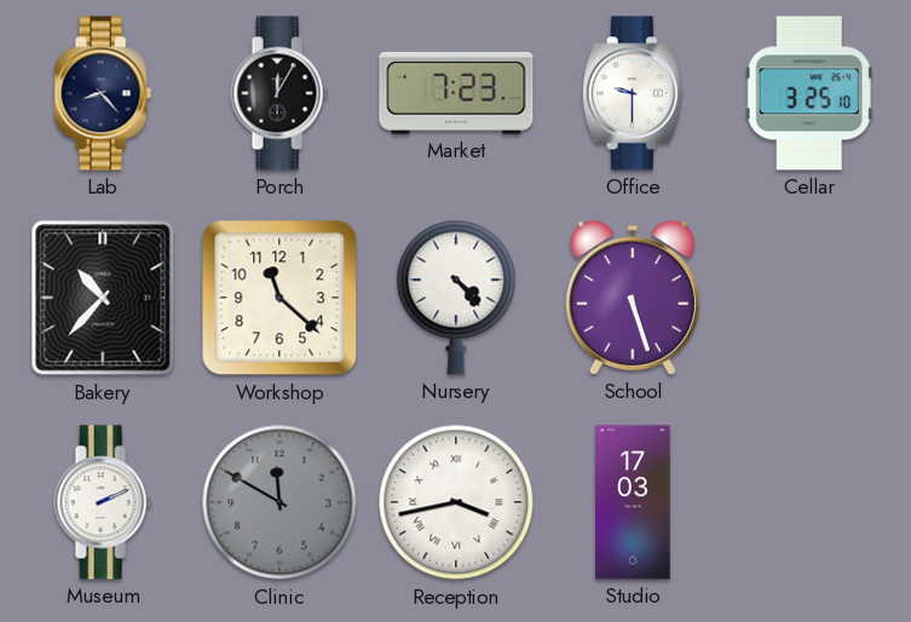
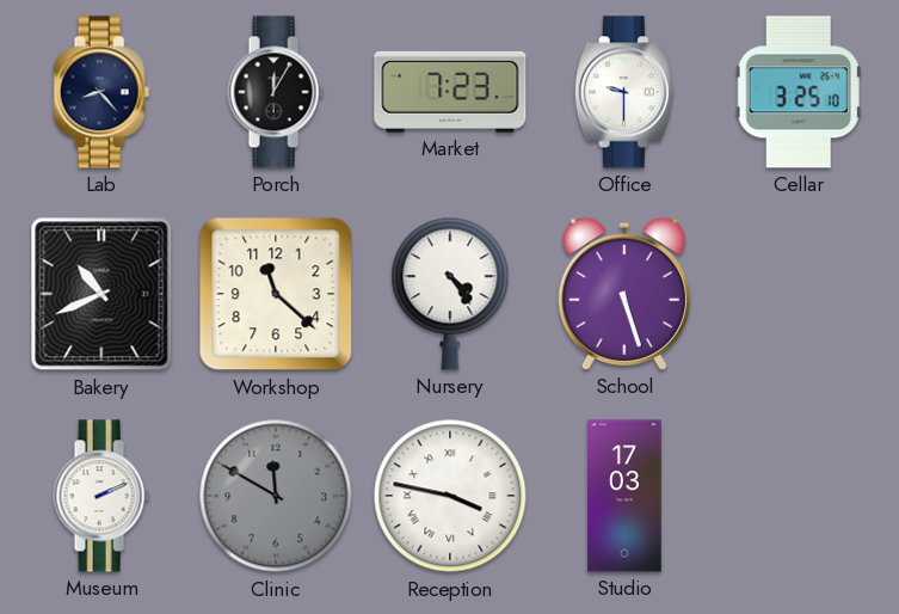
Bakery: 10:37 -> 10:41 (101, 294)
Nursery: 4:23 -> 4:24 (450, 294)
Reception: 3:43 -> 3:47 (450, 496)
